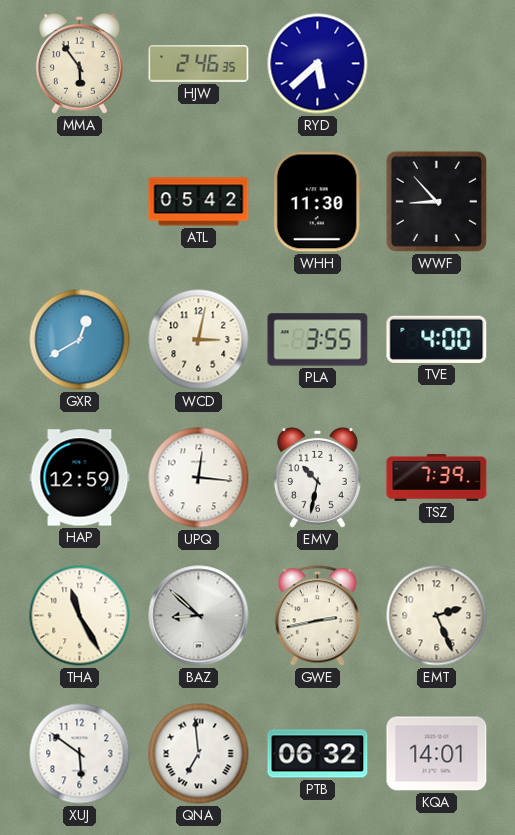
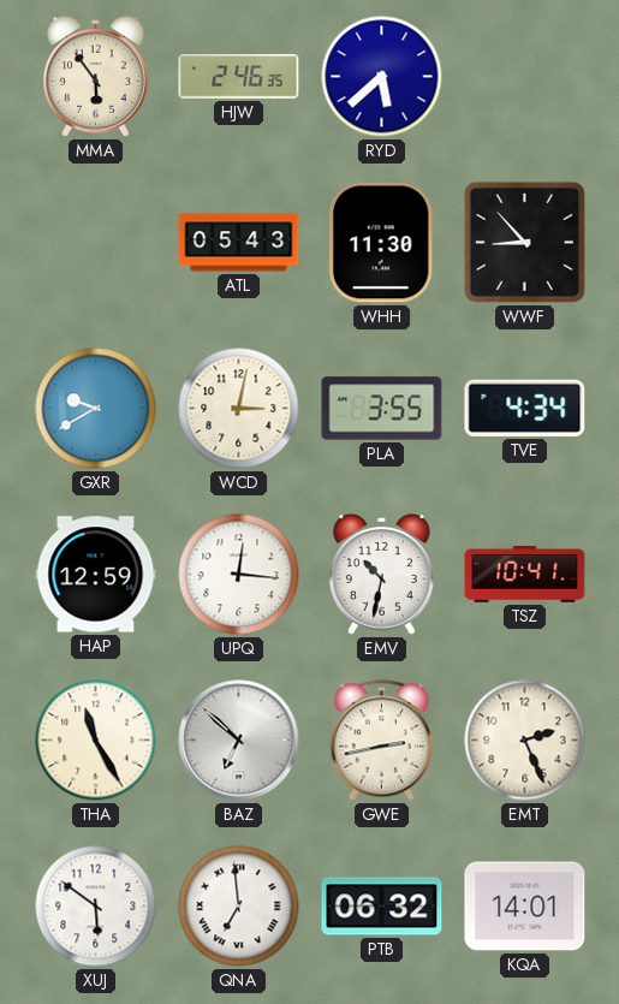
ATL: 05:42 -> 05:43 (239, 243)
GXR: 12:40 -> 9:40 (96, 409)
TVE: 4:00 -> 4:34 (525, 408)
TSZ: 7:39 -> 10:41 (525, 574)
BAZ: 8:52 -> 6:52 (239, 741)
